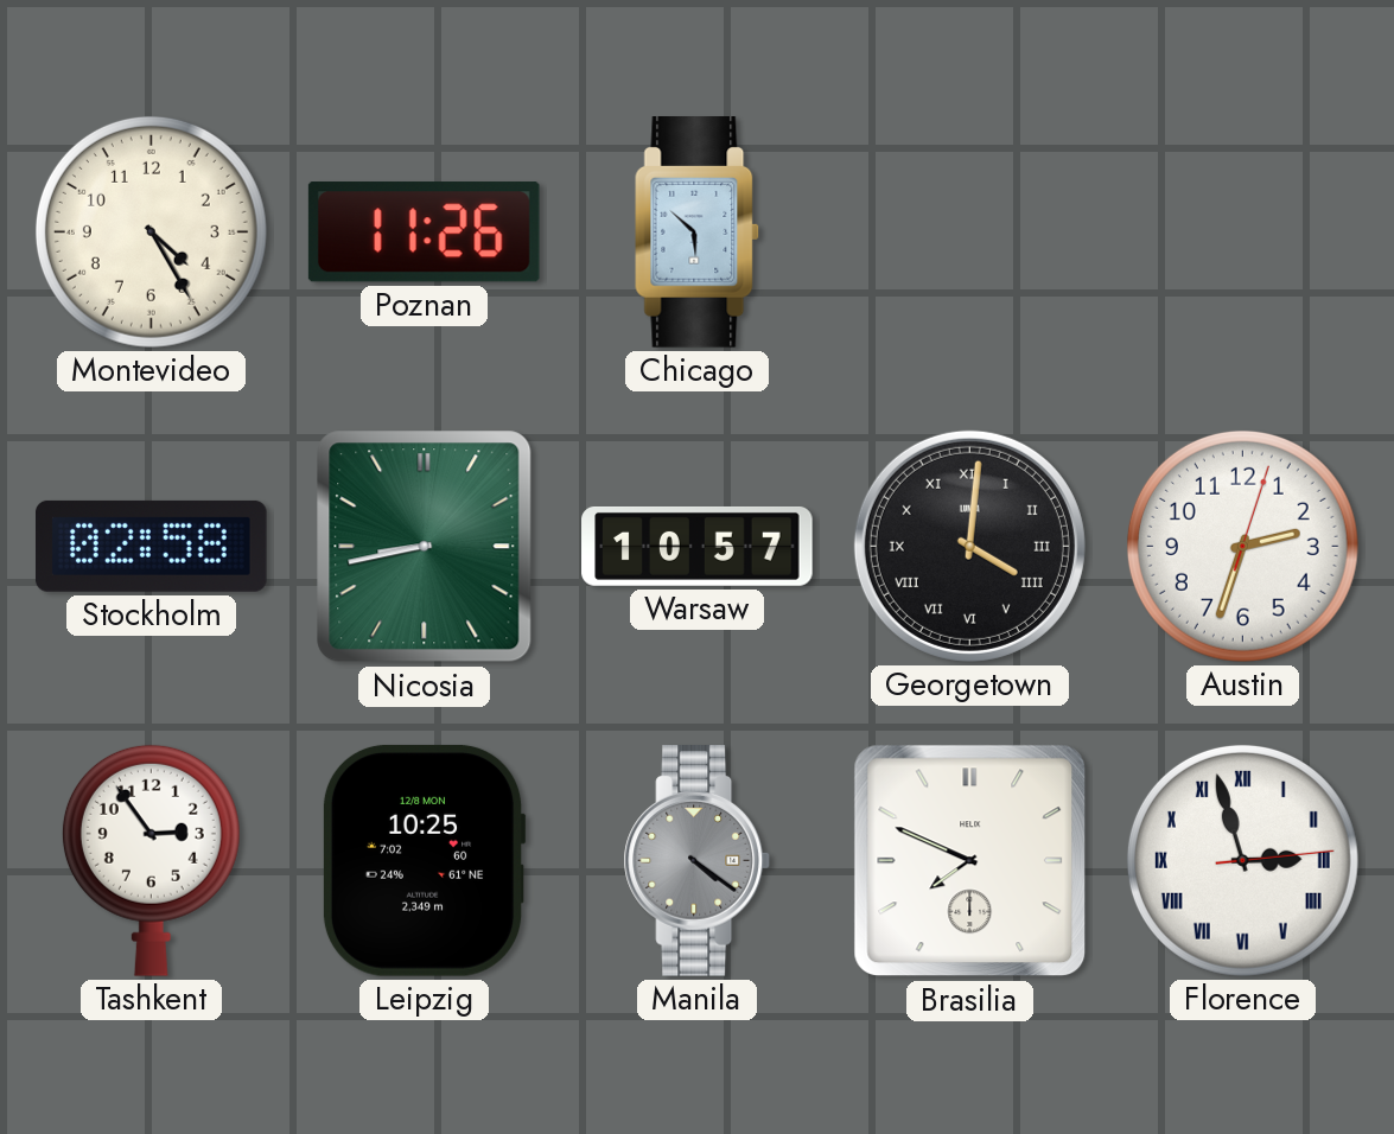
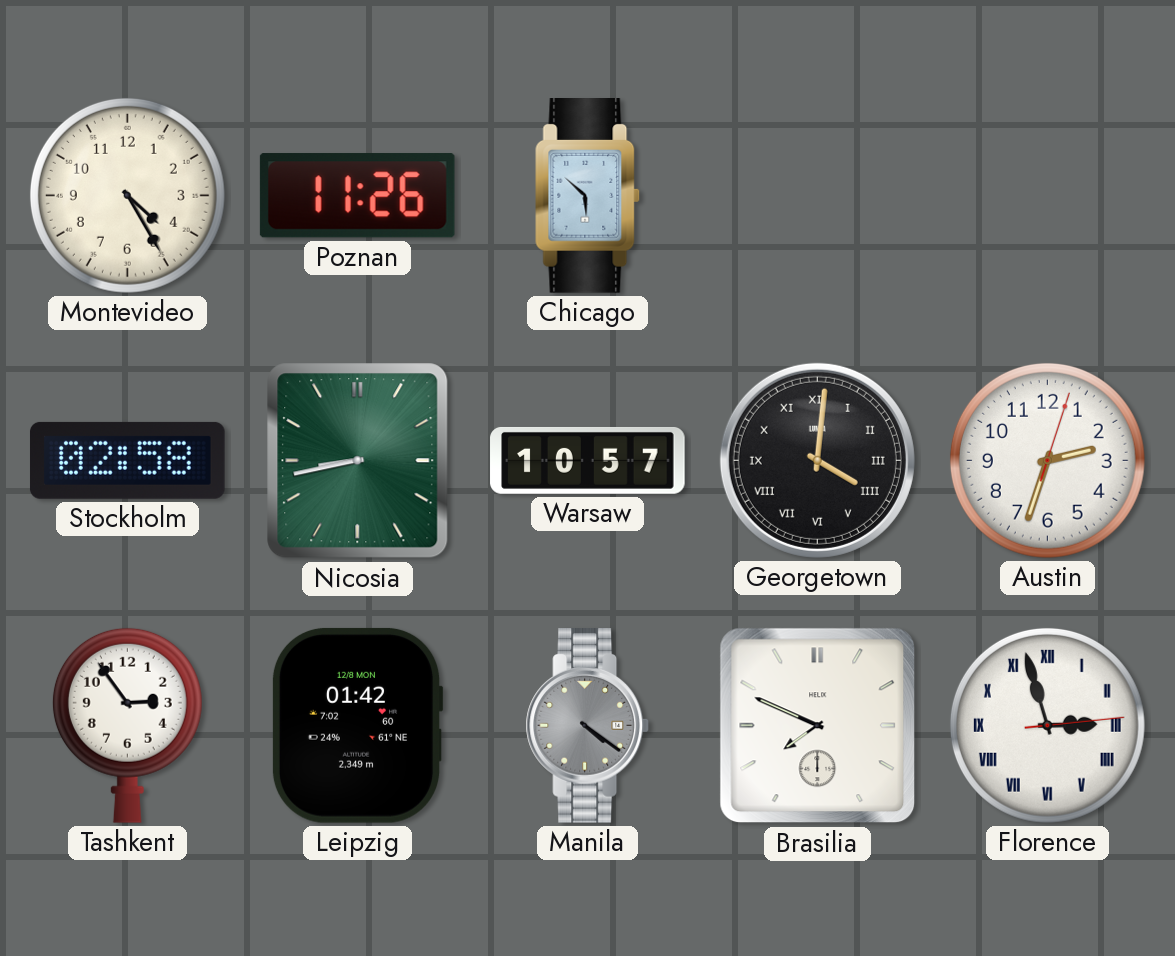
Leipzig: 10:25 -> 01:42 (357, 725)
